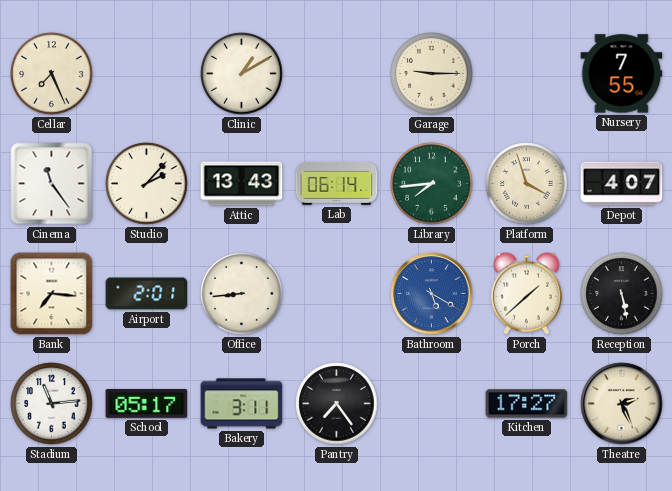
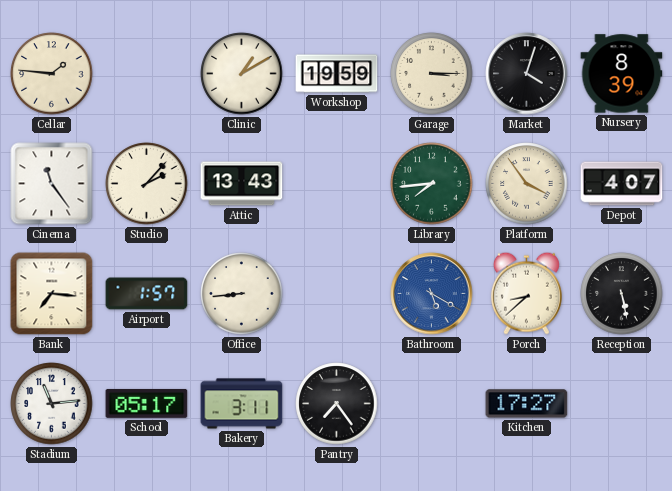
Cellar: 7:26 -> 1:46 (52, 74)
Workshop: none -> 19:59 (337, 74)
Garage: 9:15 -> 3:15 (432, 74)
Market: none -> 4:03 (527, 74)
Nursery: 7:55 -> 8:39 (622, 74)
Lab: 06:14 -> none (337, 183)
Platform: 3:57 -> 3:54 (527, 184)
Airport: 2:01 -> 1:57 (147, 294)
Porch: 1:38 -> 8:38 (526, 293)
Theatre: 2:26 -> none (622, 404)
